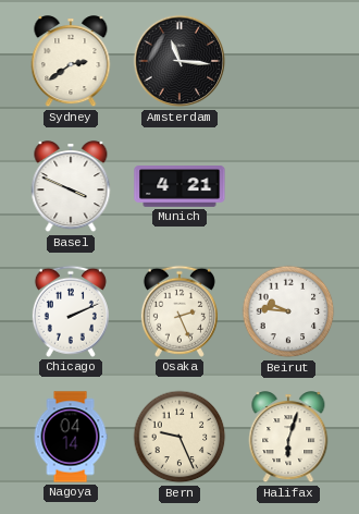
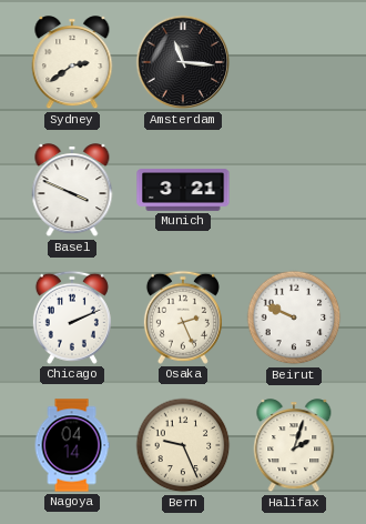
Munich: 4:21 -> 3:21 (183, 190)
Beirut: 9:46 -> 9:49 (294, 318)
Halifax: 6:03 -> 2:03 (294, 446)
